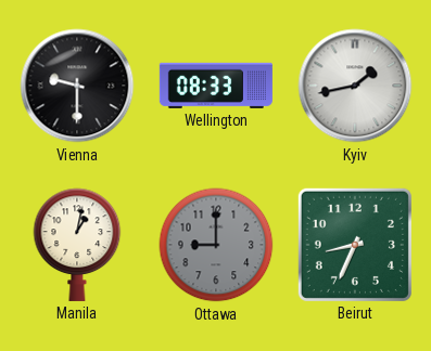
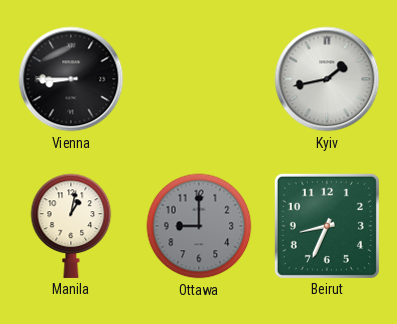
Vienna: 9:30 -> 8:45 (71, 79)
Wellington: 08:33 -> none (216, 86)
